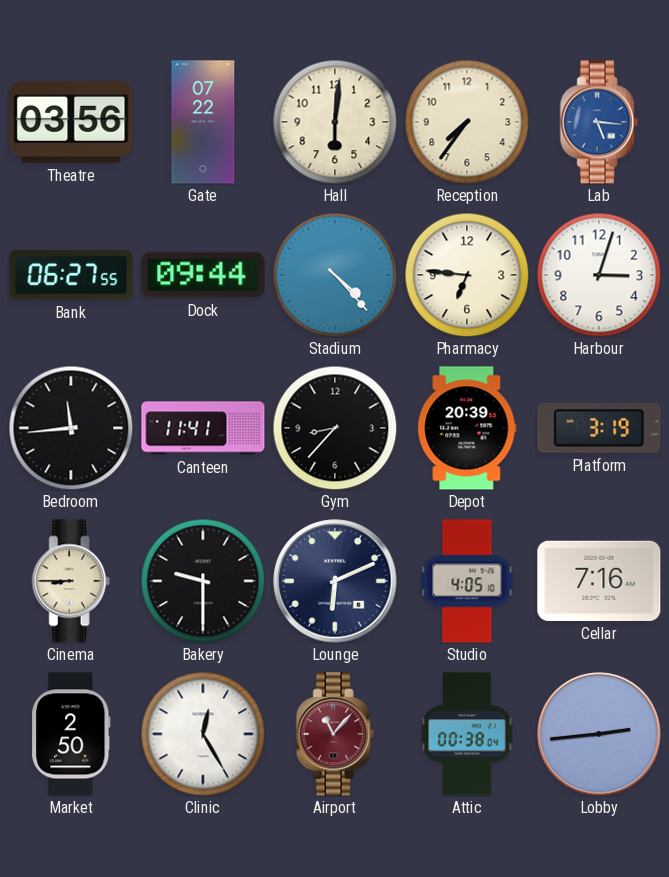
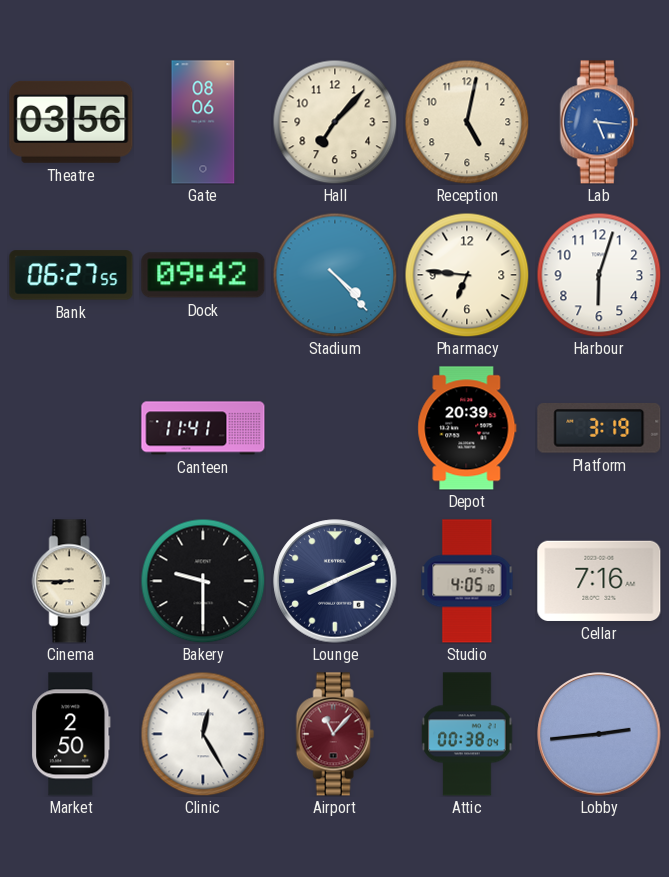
Gate: 07:22 -> 08:06 (203, 122)
Hall: 6:01 -> 7:07 (335, 122)
Reception: 7:36 -> 5:02 (467, 122)
Dock: 09:44 -> 09:42 (203, 275)
Harbour: 3:03 -> 6:03 (599, 275)
Bedroom: 11:44 -> none (71, 428)
Gym: 8:37 -> none (335, 428)
Lounge: 6:11 -> 8:11 (335, 581)
